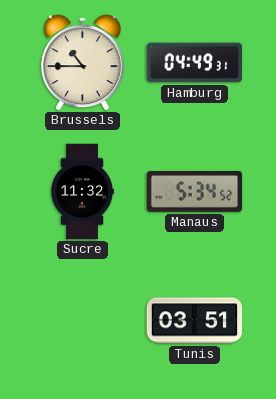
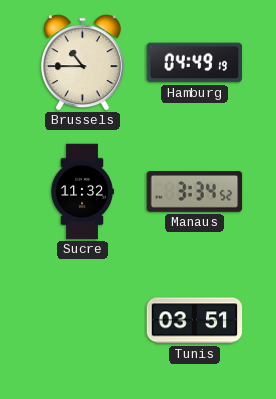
Hamburg: 04:49:31 -> 04:49:19 (195, 63)
Manaus: 5:34 -> 3:34 (195, 192)
